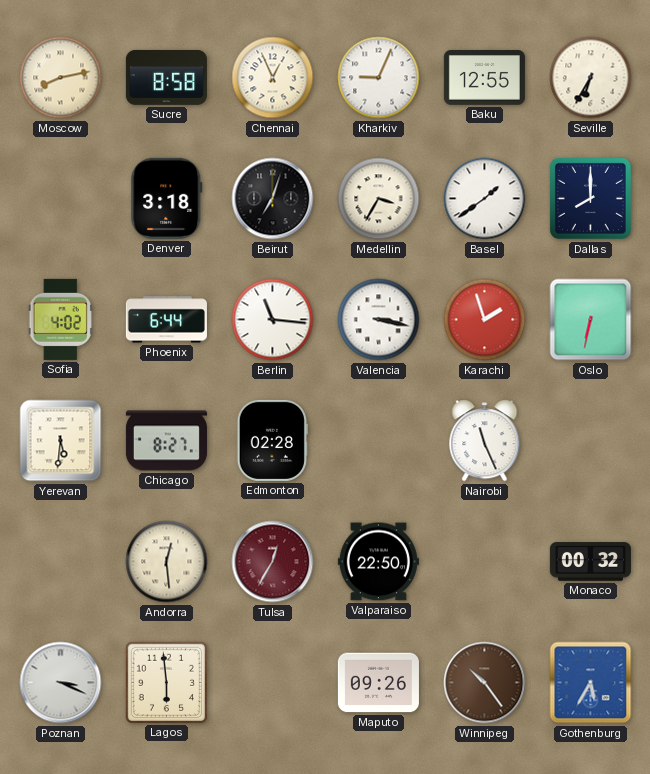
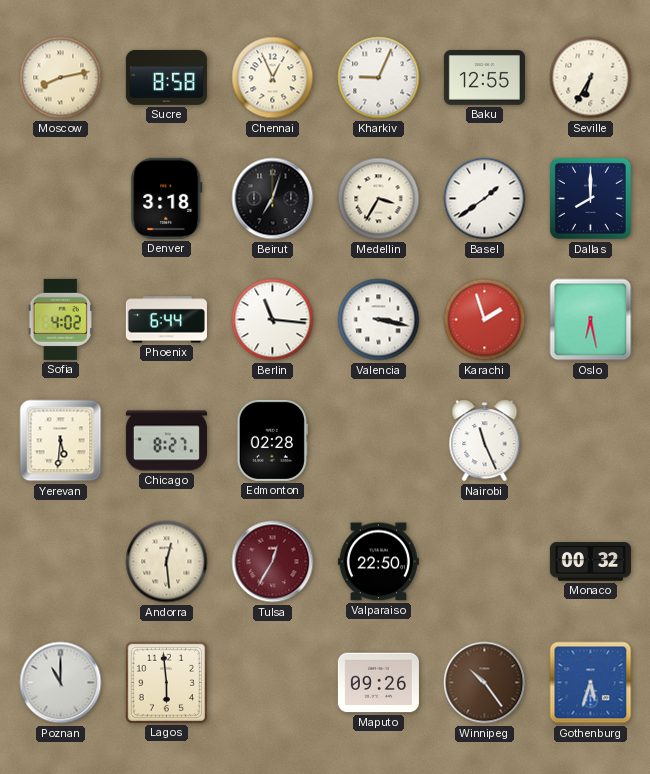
Oslo: 6:32 -> 6:28 (591, 320)
Poznan: 3:19 -> 11:00 (61, 683)
Gothenburg: 5:35 -> 5:33 (591, 683)
